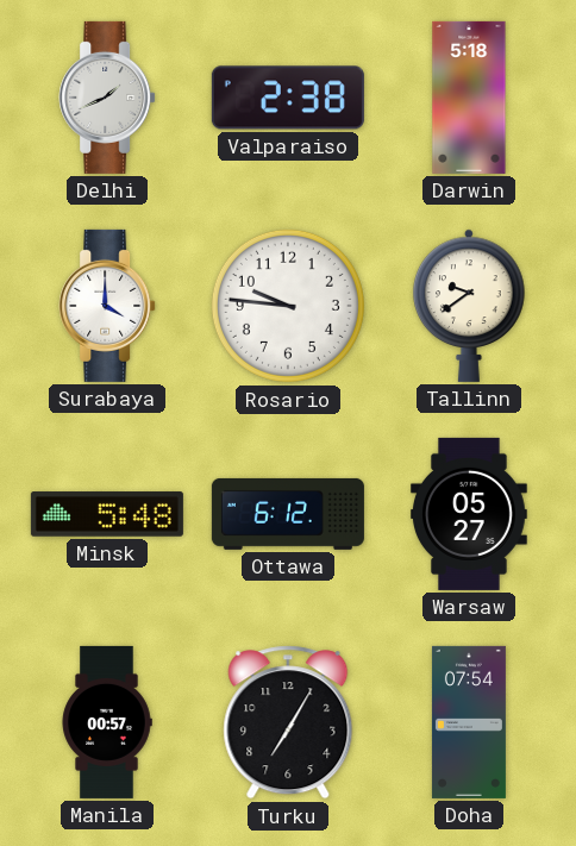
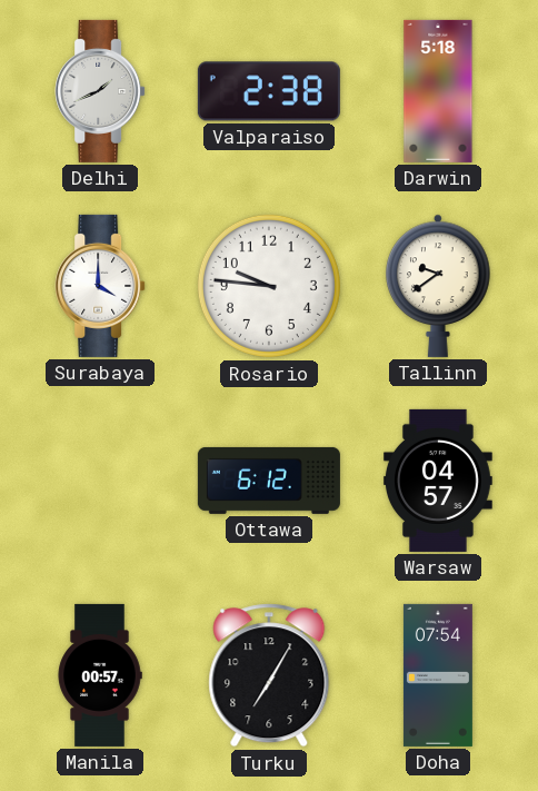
Minsk: 5:48 -> none (107, 514)
Warsaw: 05:27 -> 04:57 (439, 481)
